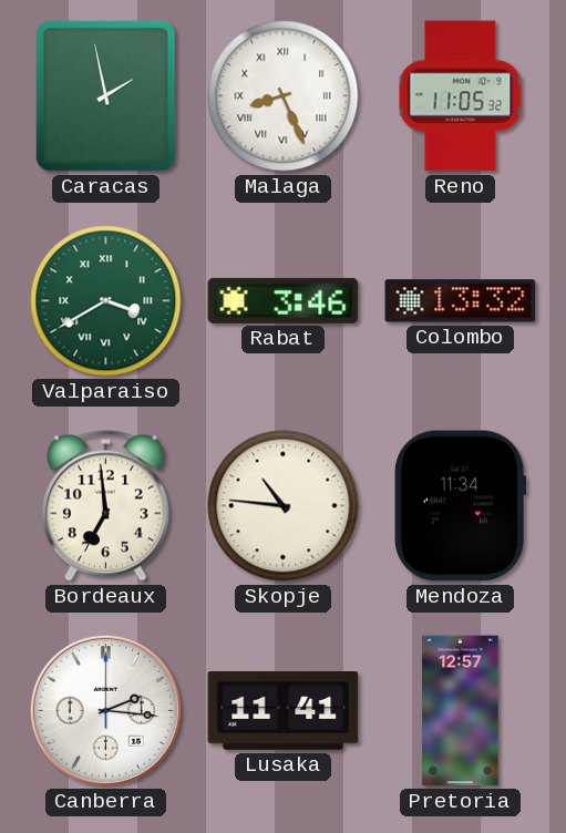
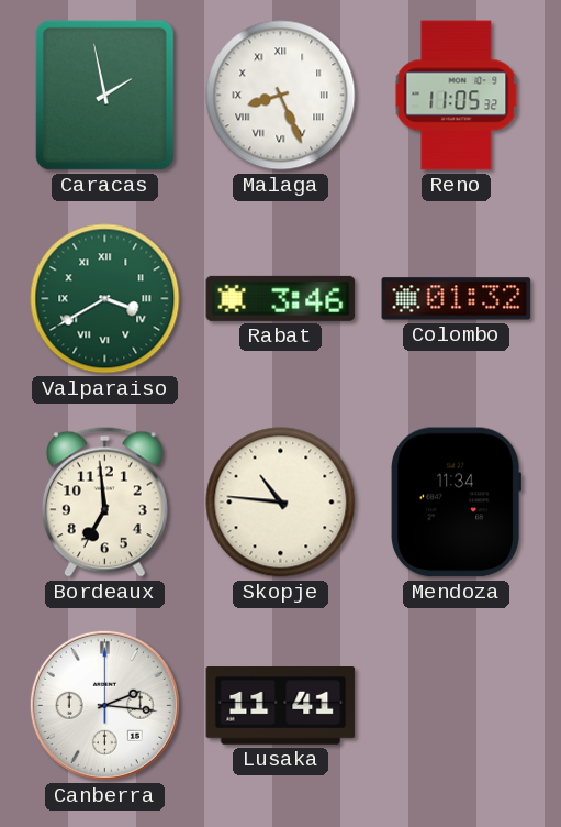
Colombo: 13:32 -> 01:32 (457, 299)
Pretoria: 12:57 -> none (461, 711)
